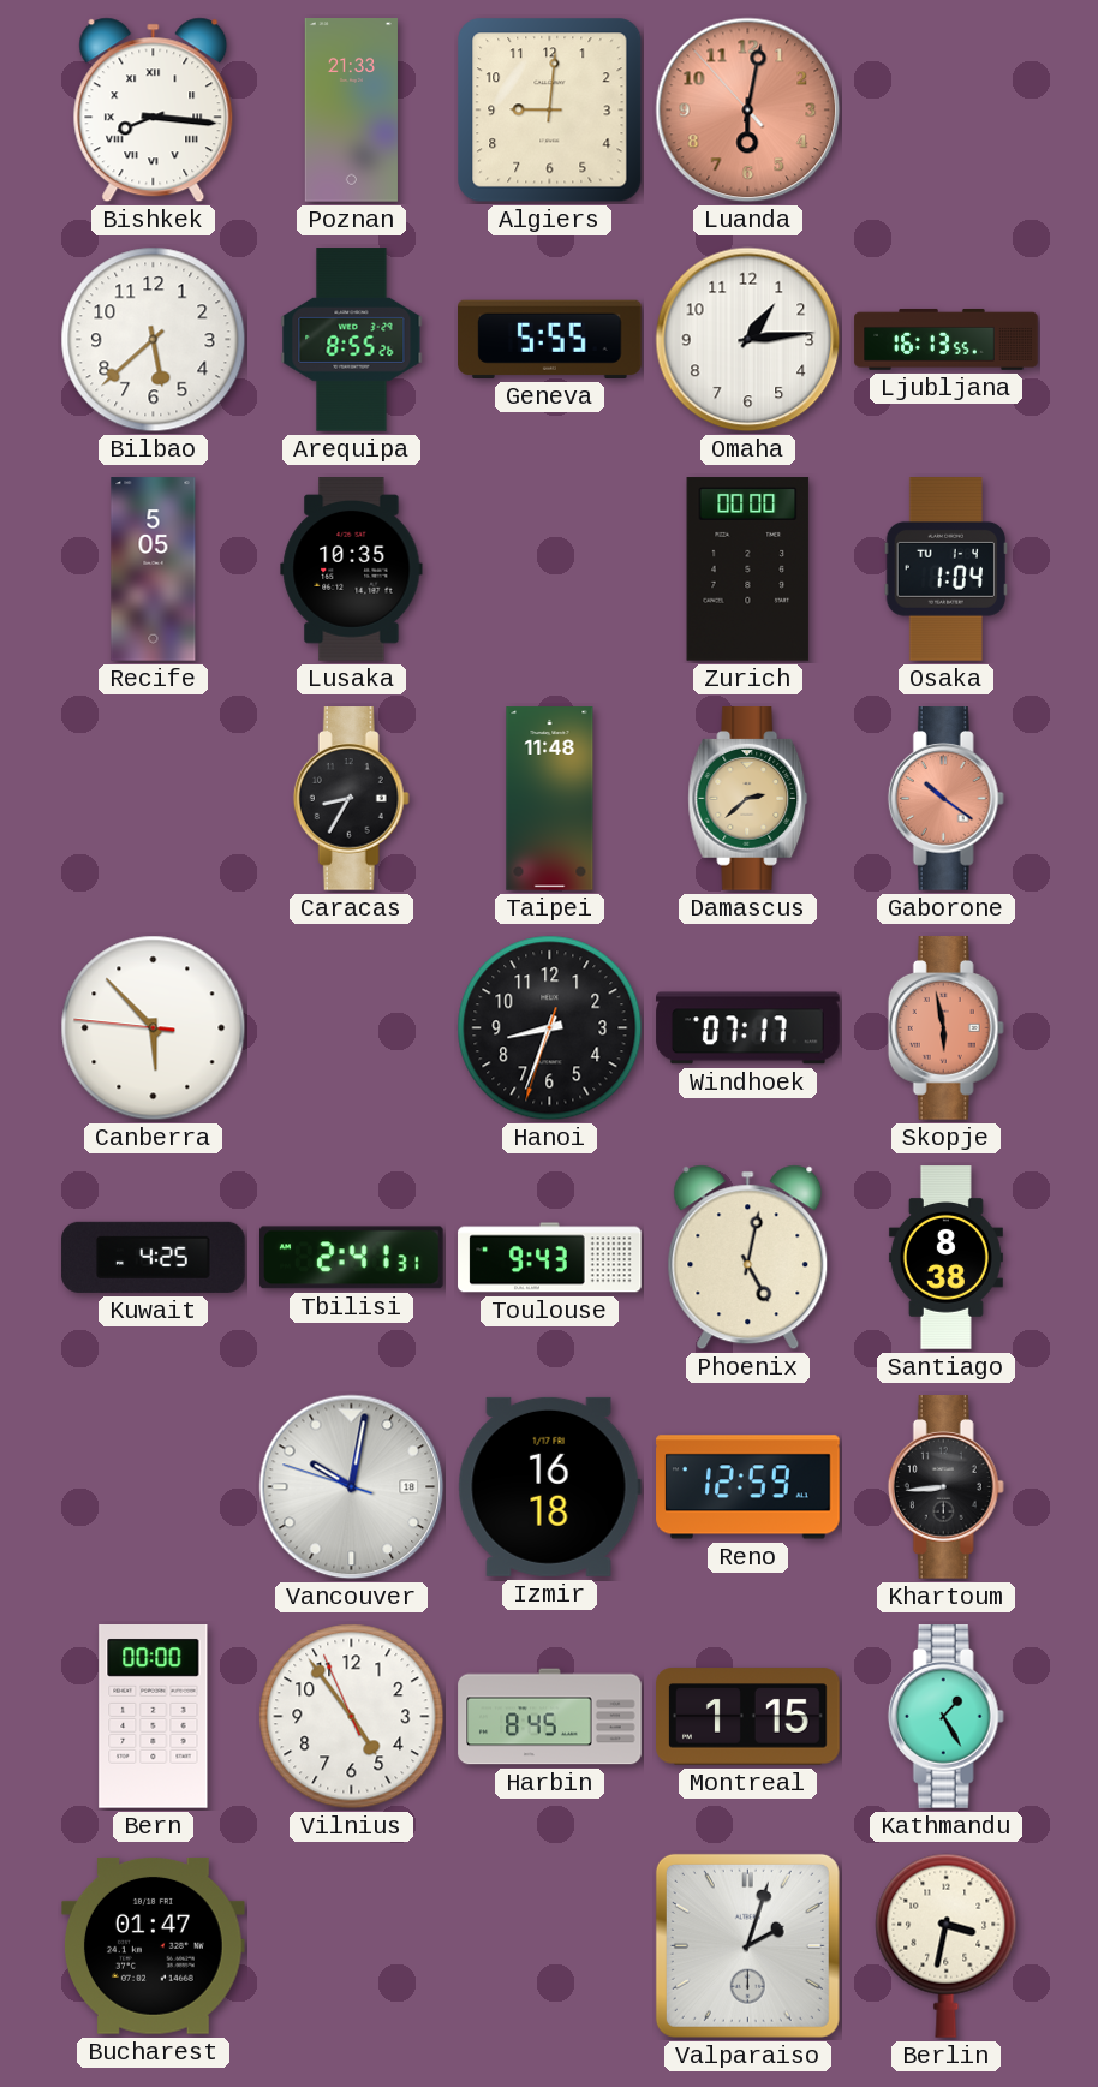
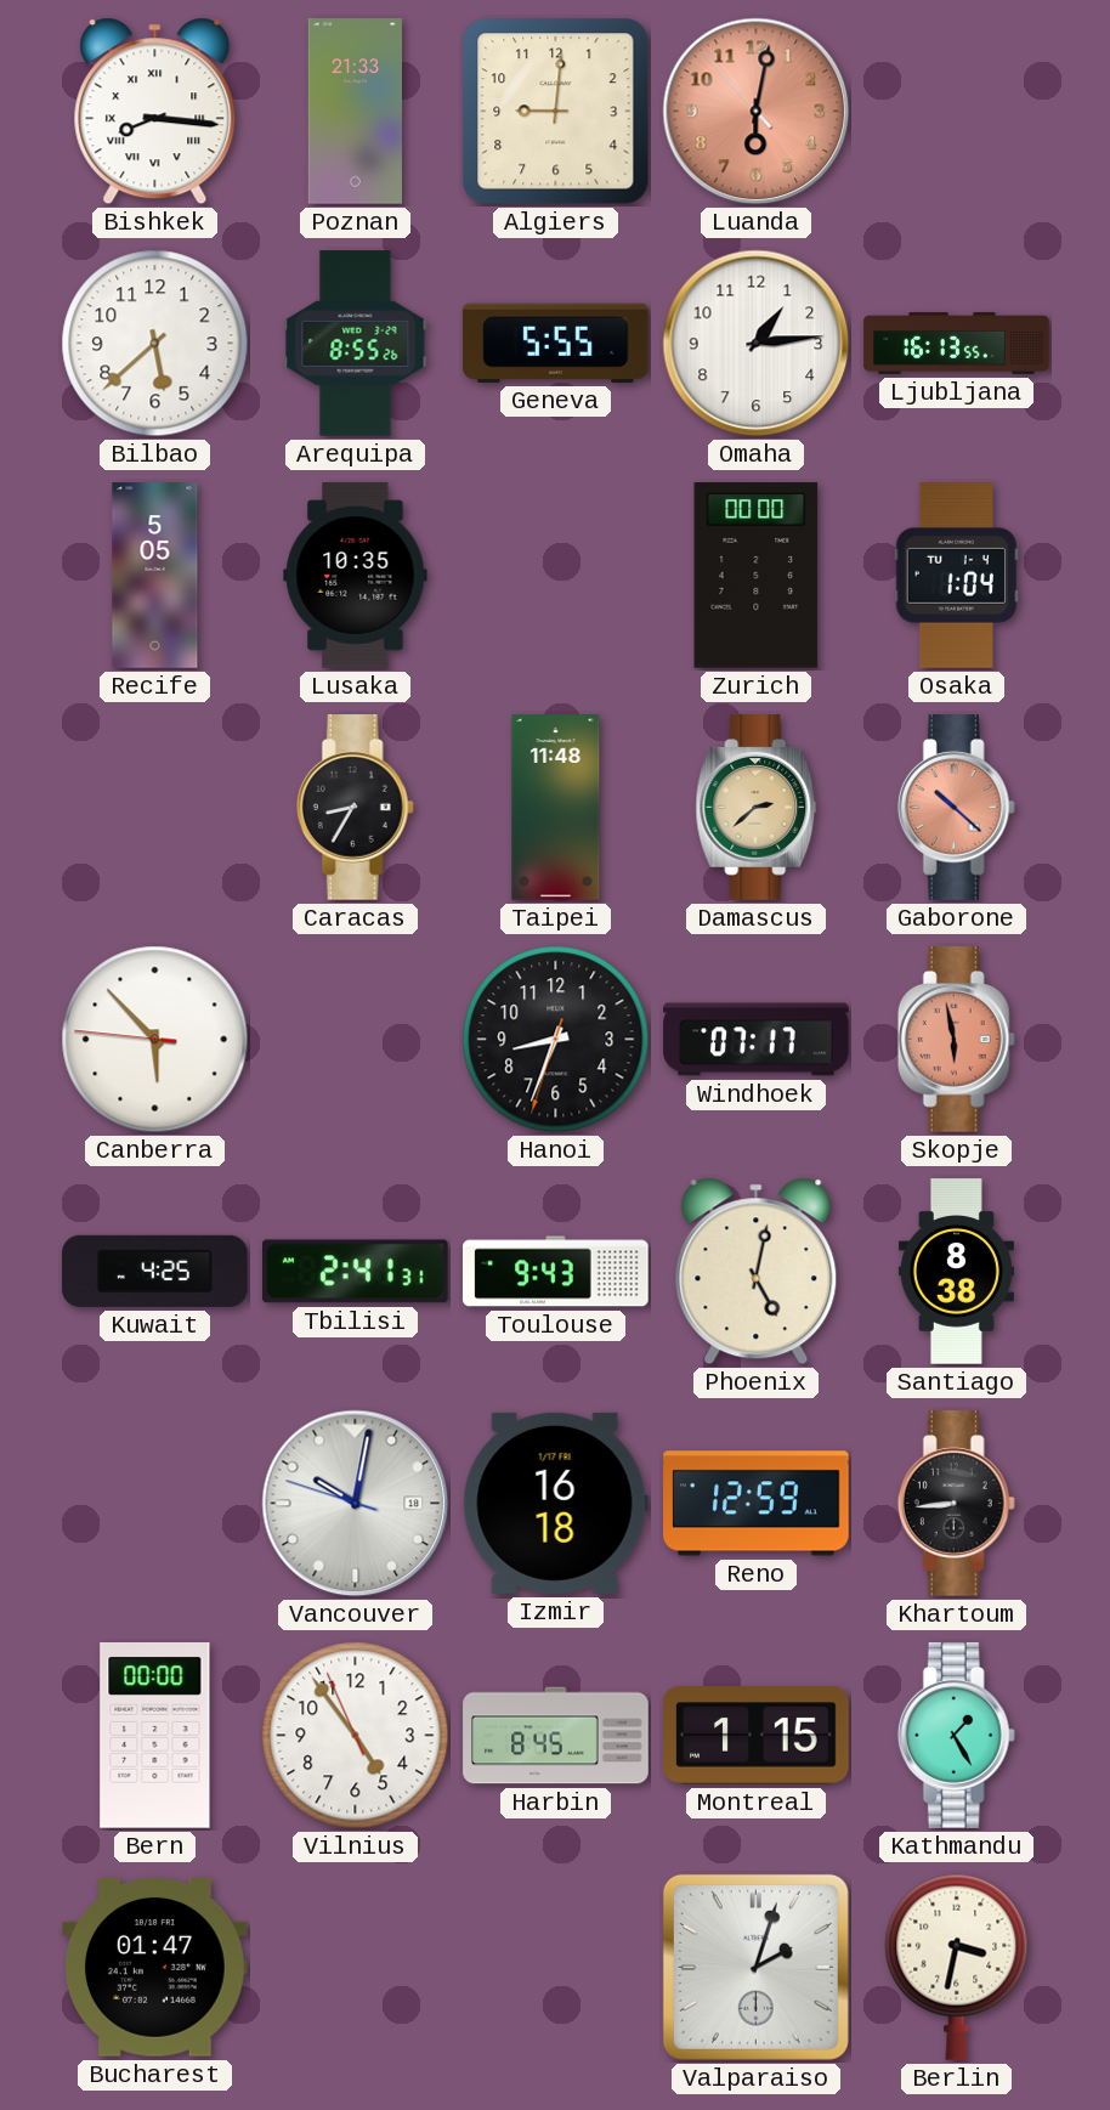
Gaborone: 10:21 -> 10:22 (956, 808)
